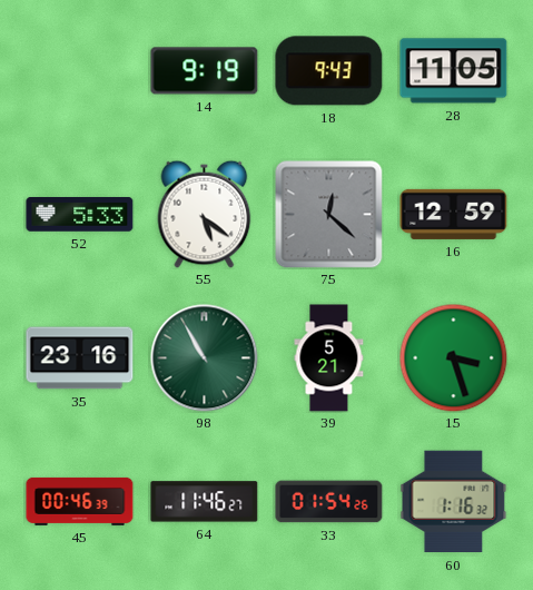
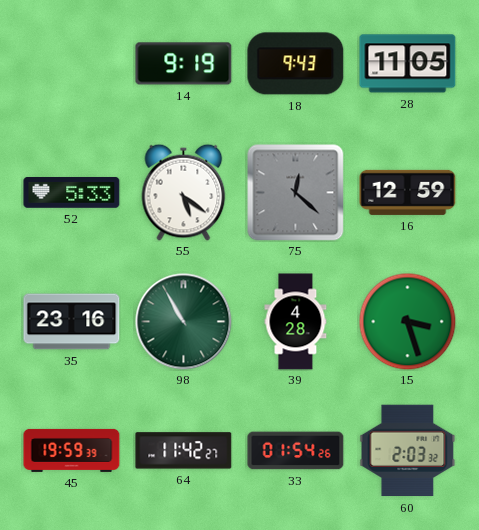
39: 5:21 -> 4:28 (296, 322)
45: 00:46 -> 19:59 (72, 450)
64: 11:46 -> 11:42 (184, 451)
60: 1:16 -> 2:03 (408, 451)
